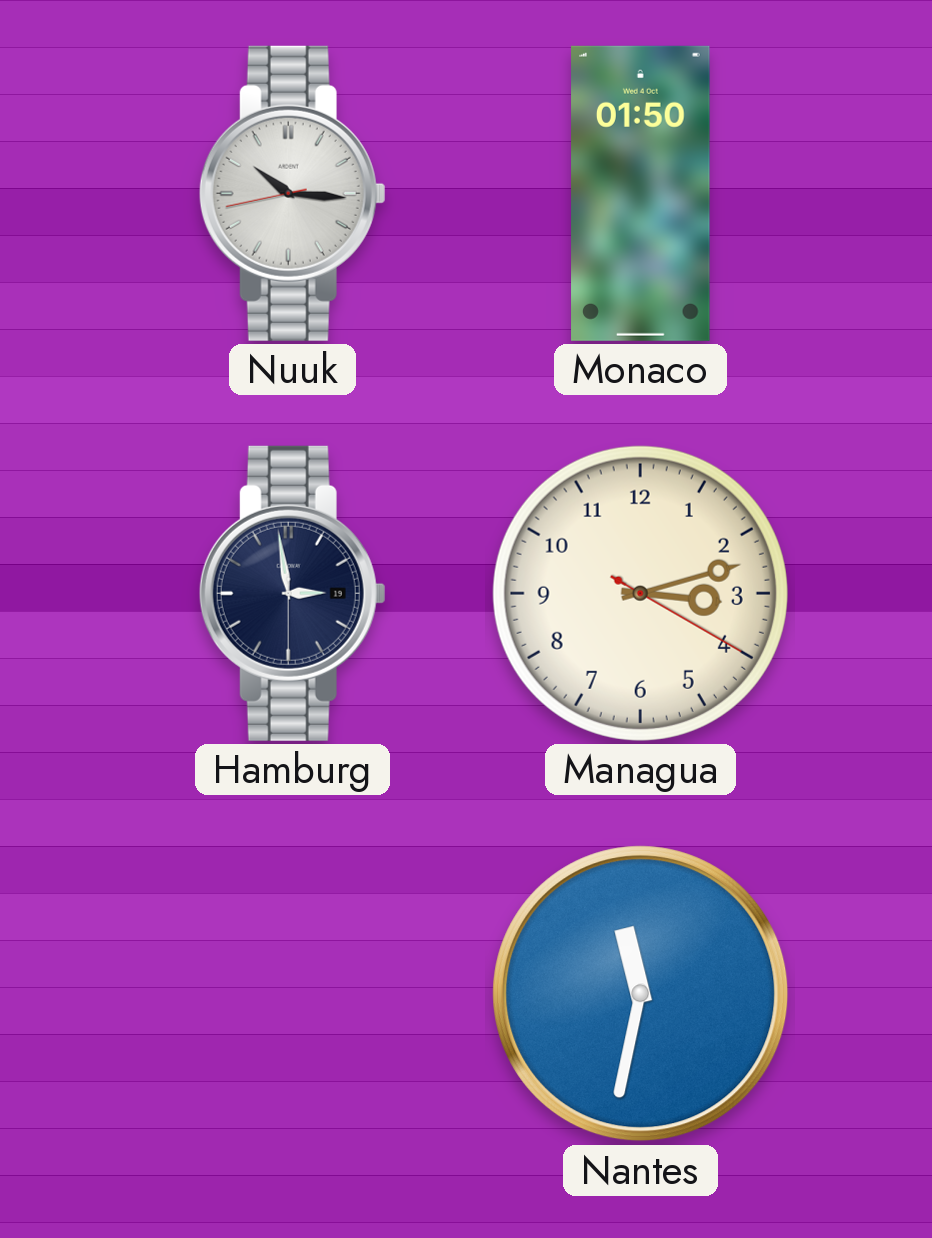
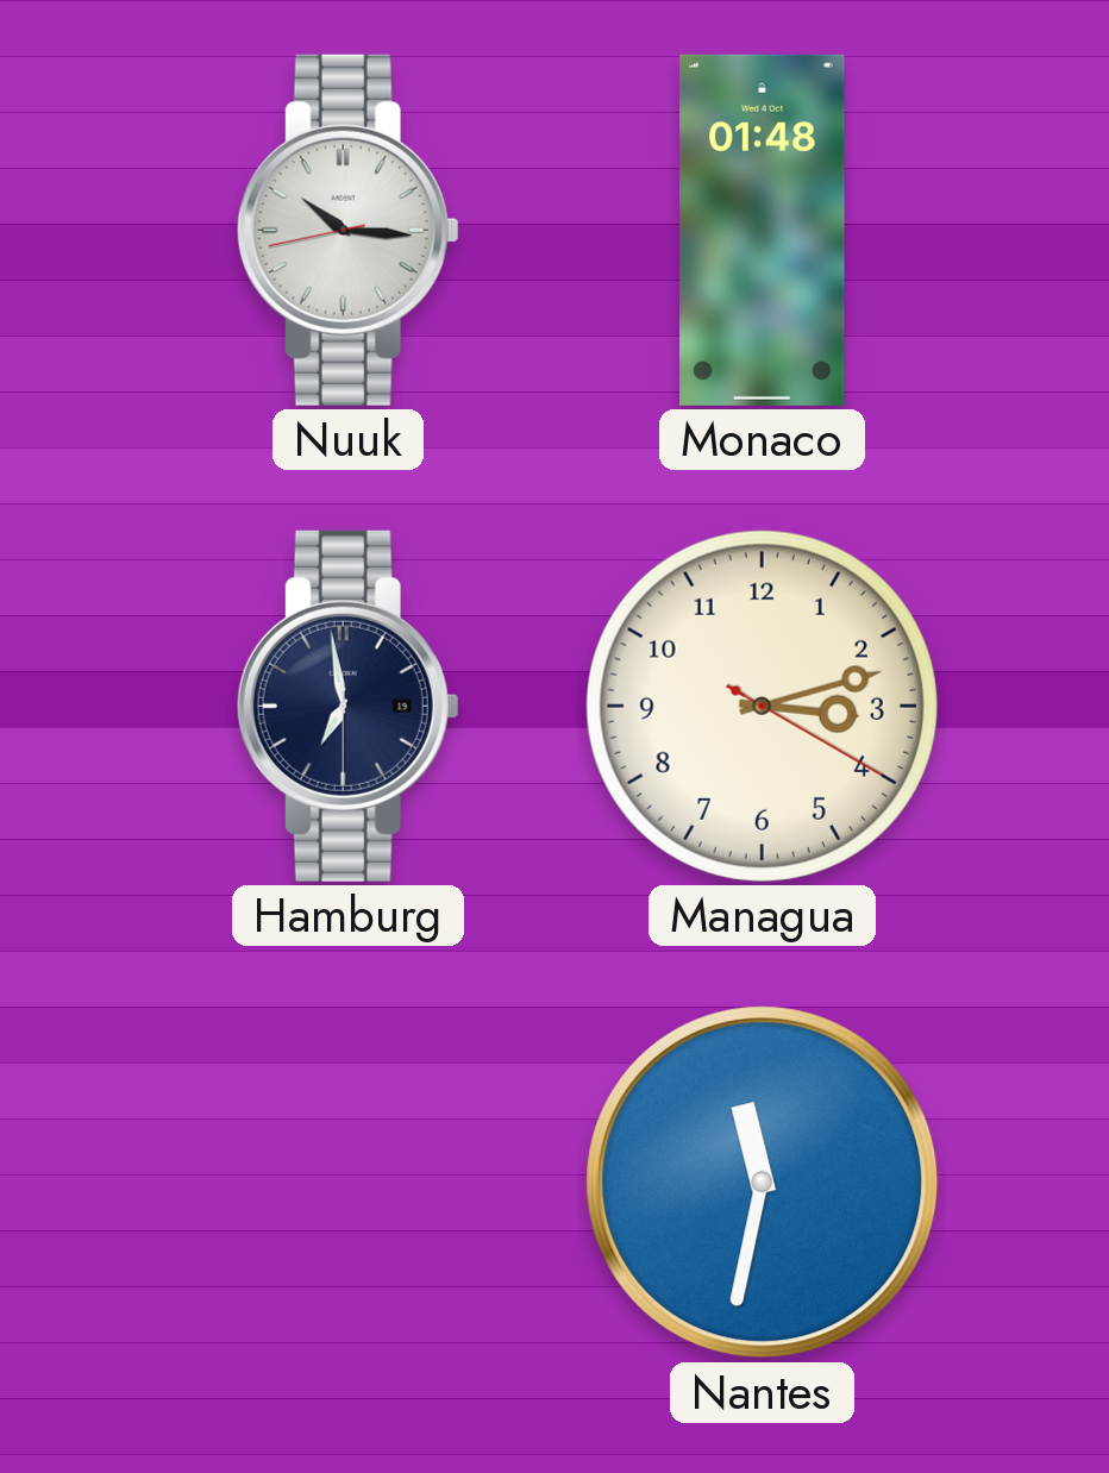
Monaco: 01:50 -> 01:48 (763, 230)
Hamburg: 2:58 -> 6:58 (347, 706)
